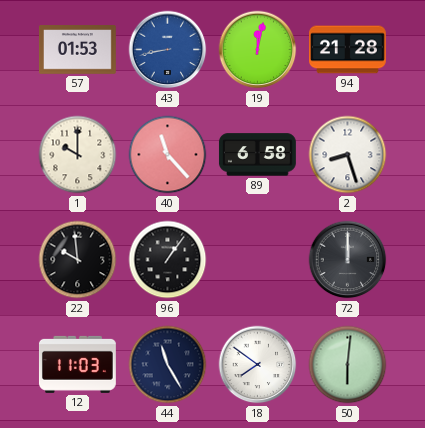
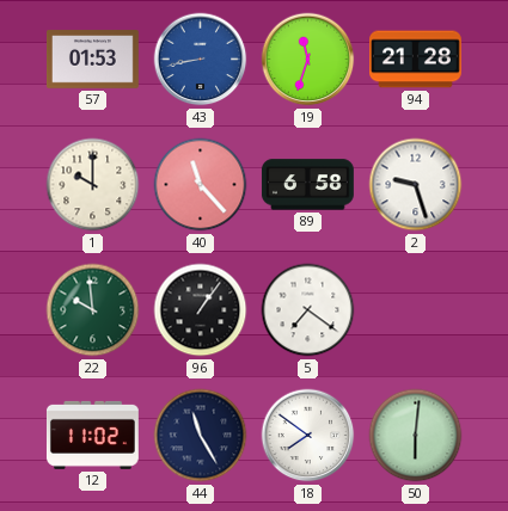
19: 12:02 -> 11:33 (308, 60)
2: 8:27 -> 9:27 (416, 185)
22 dial: black -> green (93, 310)
5: none -> 7:21 (308, 310)
72: 12:00 -> none (348, 260)
12: 11:03 -> 11:02 (93, 435)
